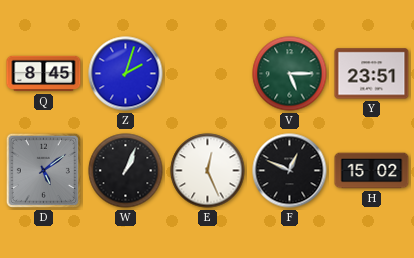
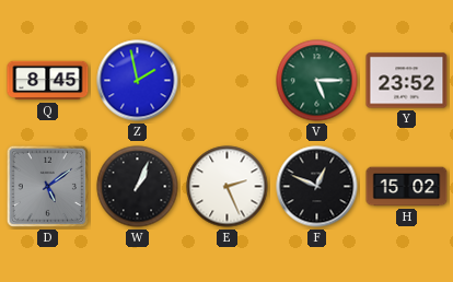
Z: 2:03 -> 1:58 (138, 81)
Y: 23:51 -> 23:52 (407, 81)
E: 12:26 -> 2:26 (228, 187)
